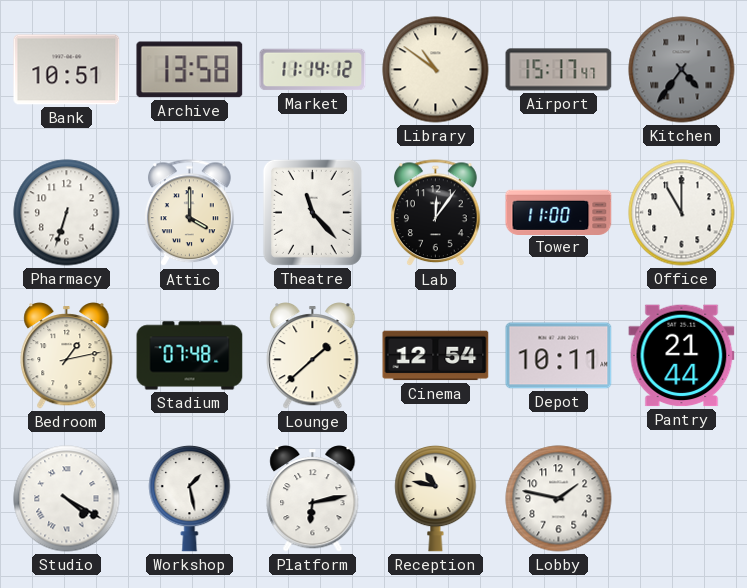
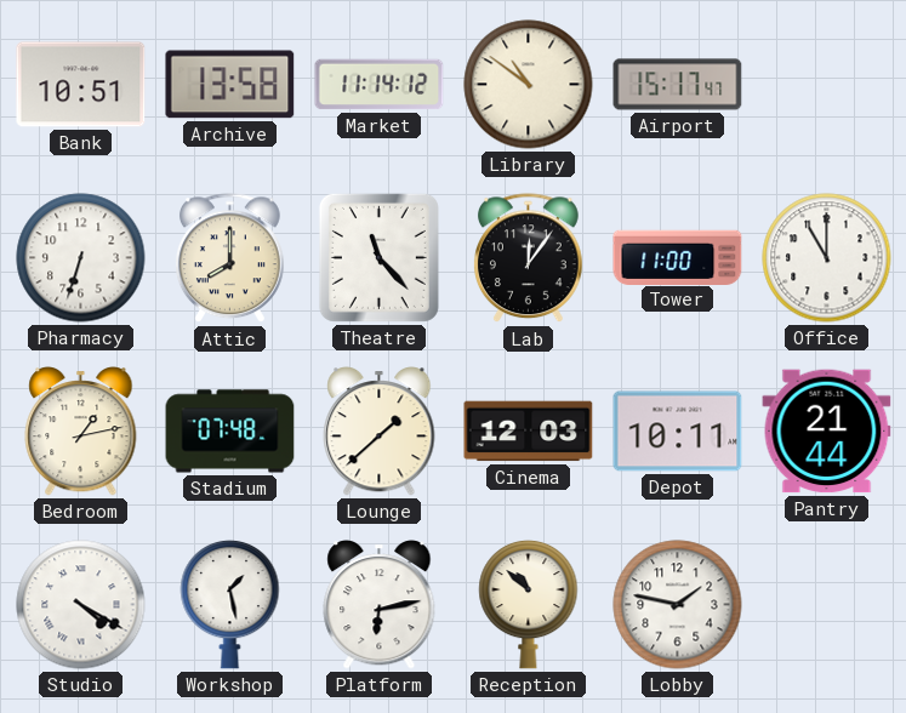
Kitchen: 4:36 -> none (682, 70)
Attic: 4:00 -> 8:00 (230, 258)
Cinema: 12:54 -> 12:03 (529, 432)
Reception: 10:47 -> 10:52 (529, 604)
